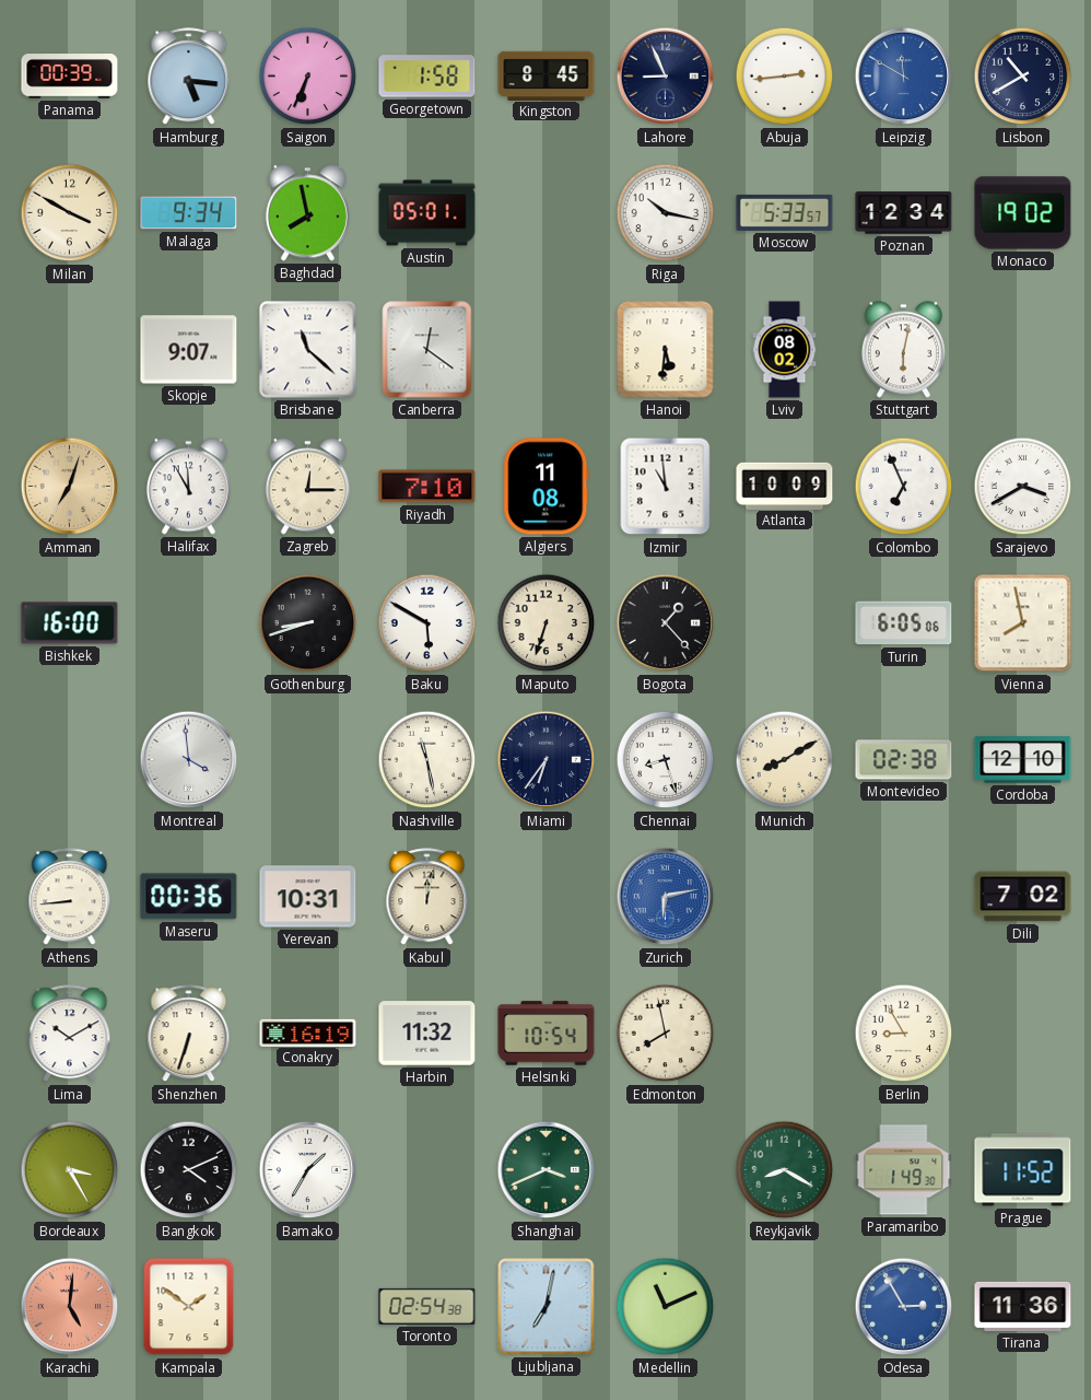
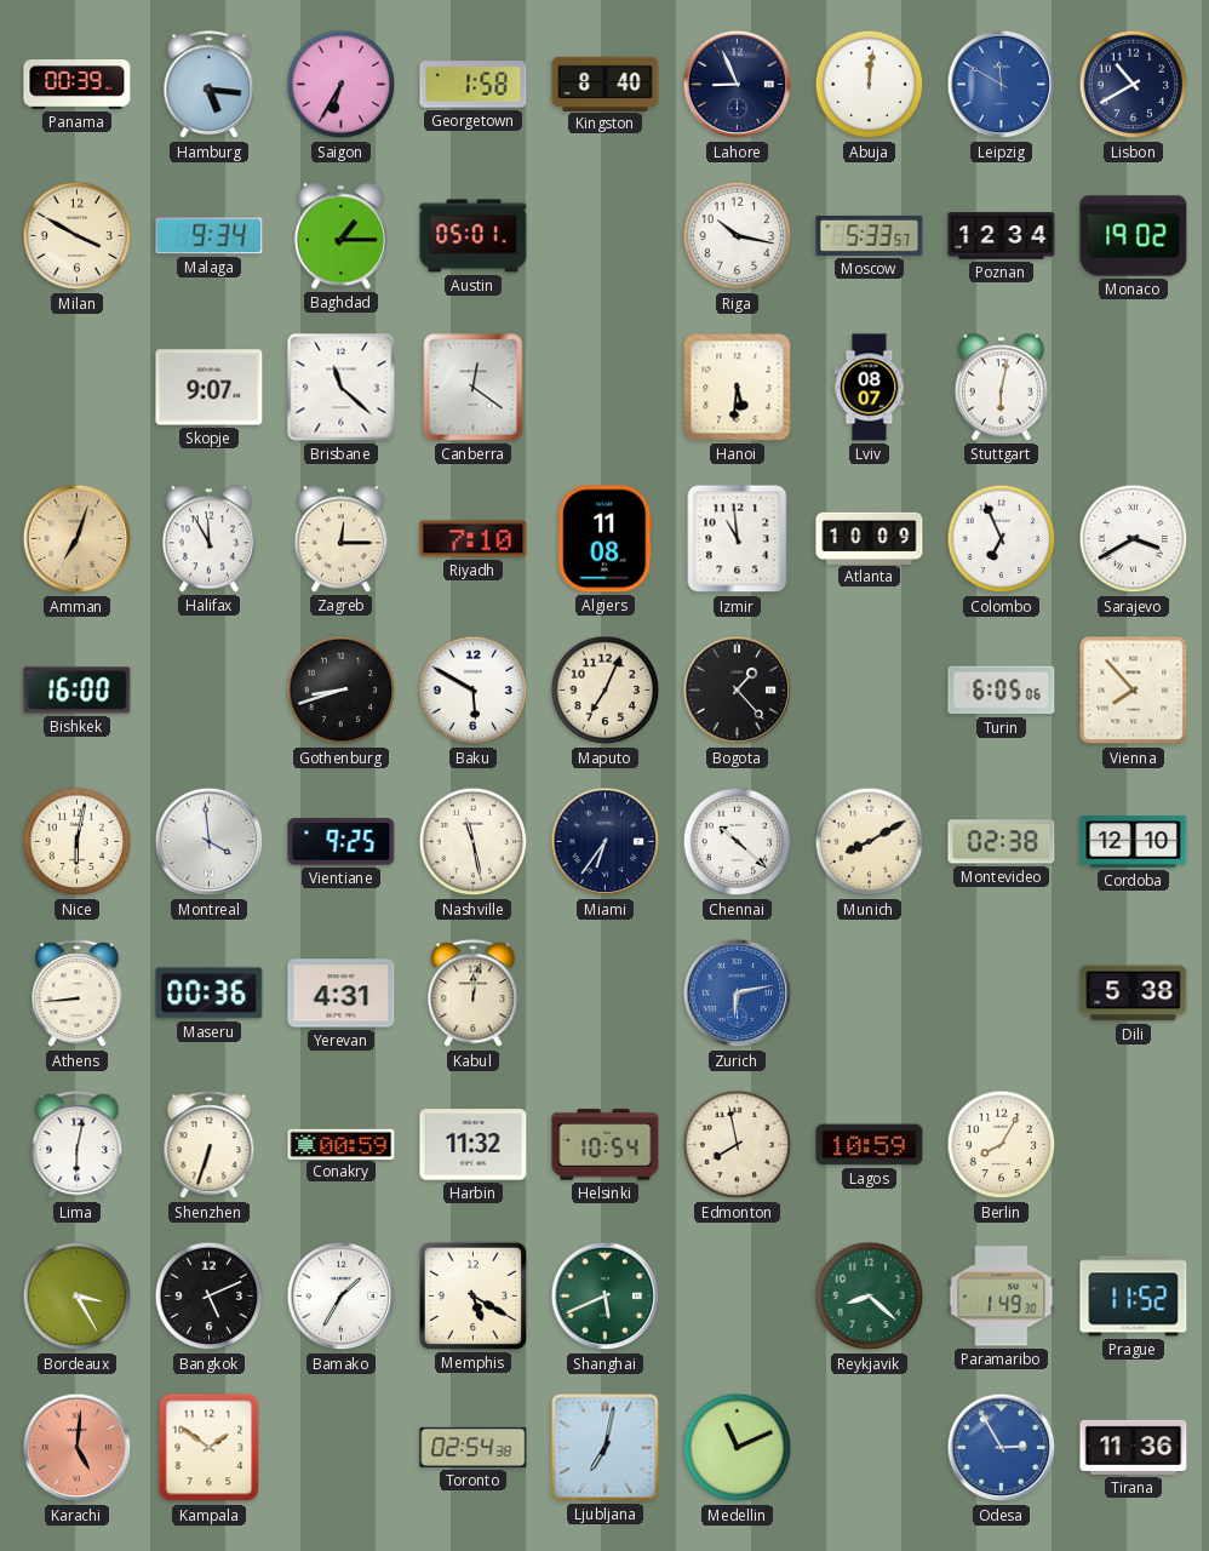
Saigon: 6:34 -> 6:35 (342, 85)
Kingston: 8:45 -> 8:40 (606, 84)
Abuja: 2:44 -> 12:01 (870, 85)
Baghdad: 7:58 -> 1:15 (340, 236)
Lviv: 08:02 -> 08:07 (870, 388)
Maputo: 6:33 -> 7:04 (606, 691)
Vienna: 7:58 -> 7:53 (1134, 691)
Nice: none -> 6:02 (78, 842)
Vientiane: none -> 9:25 (342, 842)
Chennai: 8:27 -> 10:22 (738, 842)
Yerevan: 10:31 -> 4:31 (342, 994)
Dili: 7:02 -> 5:38 (1134, 994)
Lima: 10:10 -> 6:02 (78, 1145)
Conakry: 16:19 -> 00:59 (342, 1144)
Lagos: none -> 10:59 (870, 1145)
Berlin: 8:55 -> 8:05 (1002, 1145)
Bangkok: 4:11 -> 5:11 (210, 1297)
Memphis: none -> 5:20 (472, 1295)
Shanghai: 3:41 -> 5:41 (606, 1297)
Reykjavik: 8:20 -> 8:22 (870, 1297)
